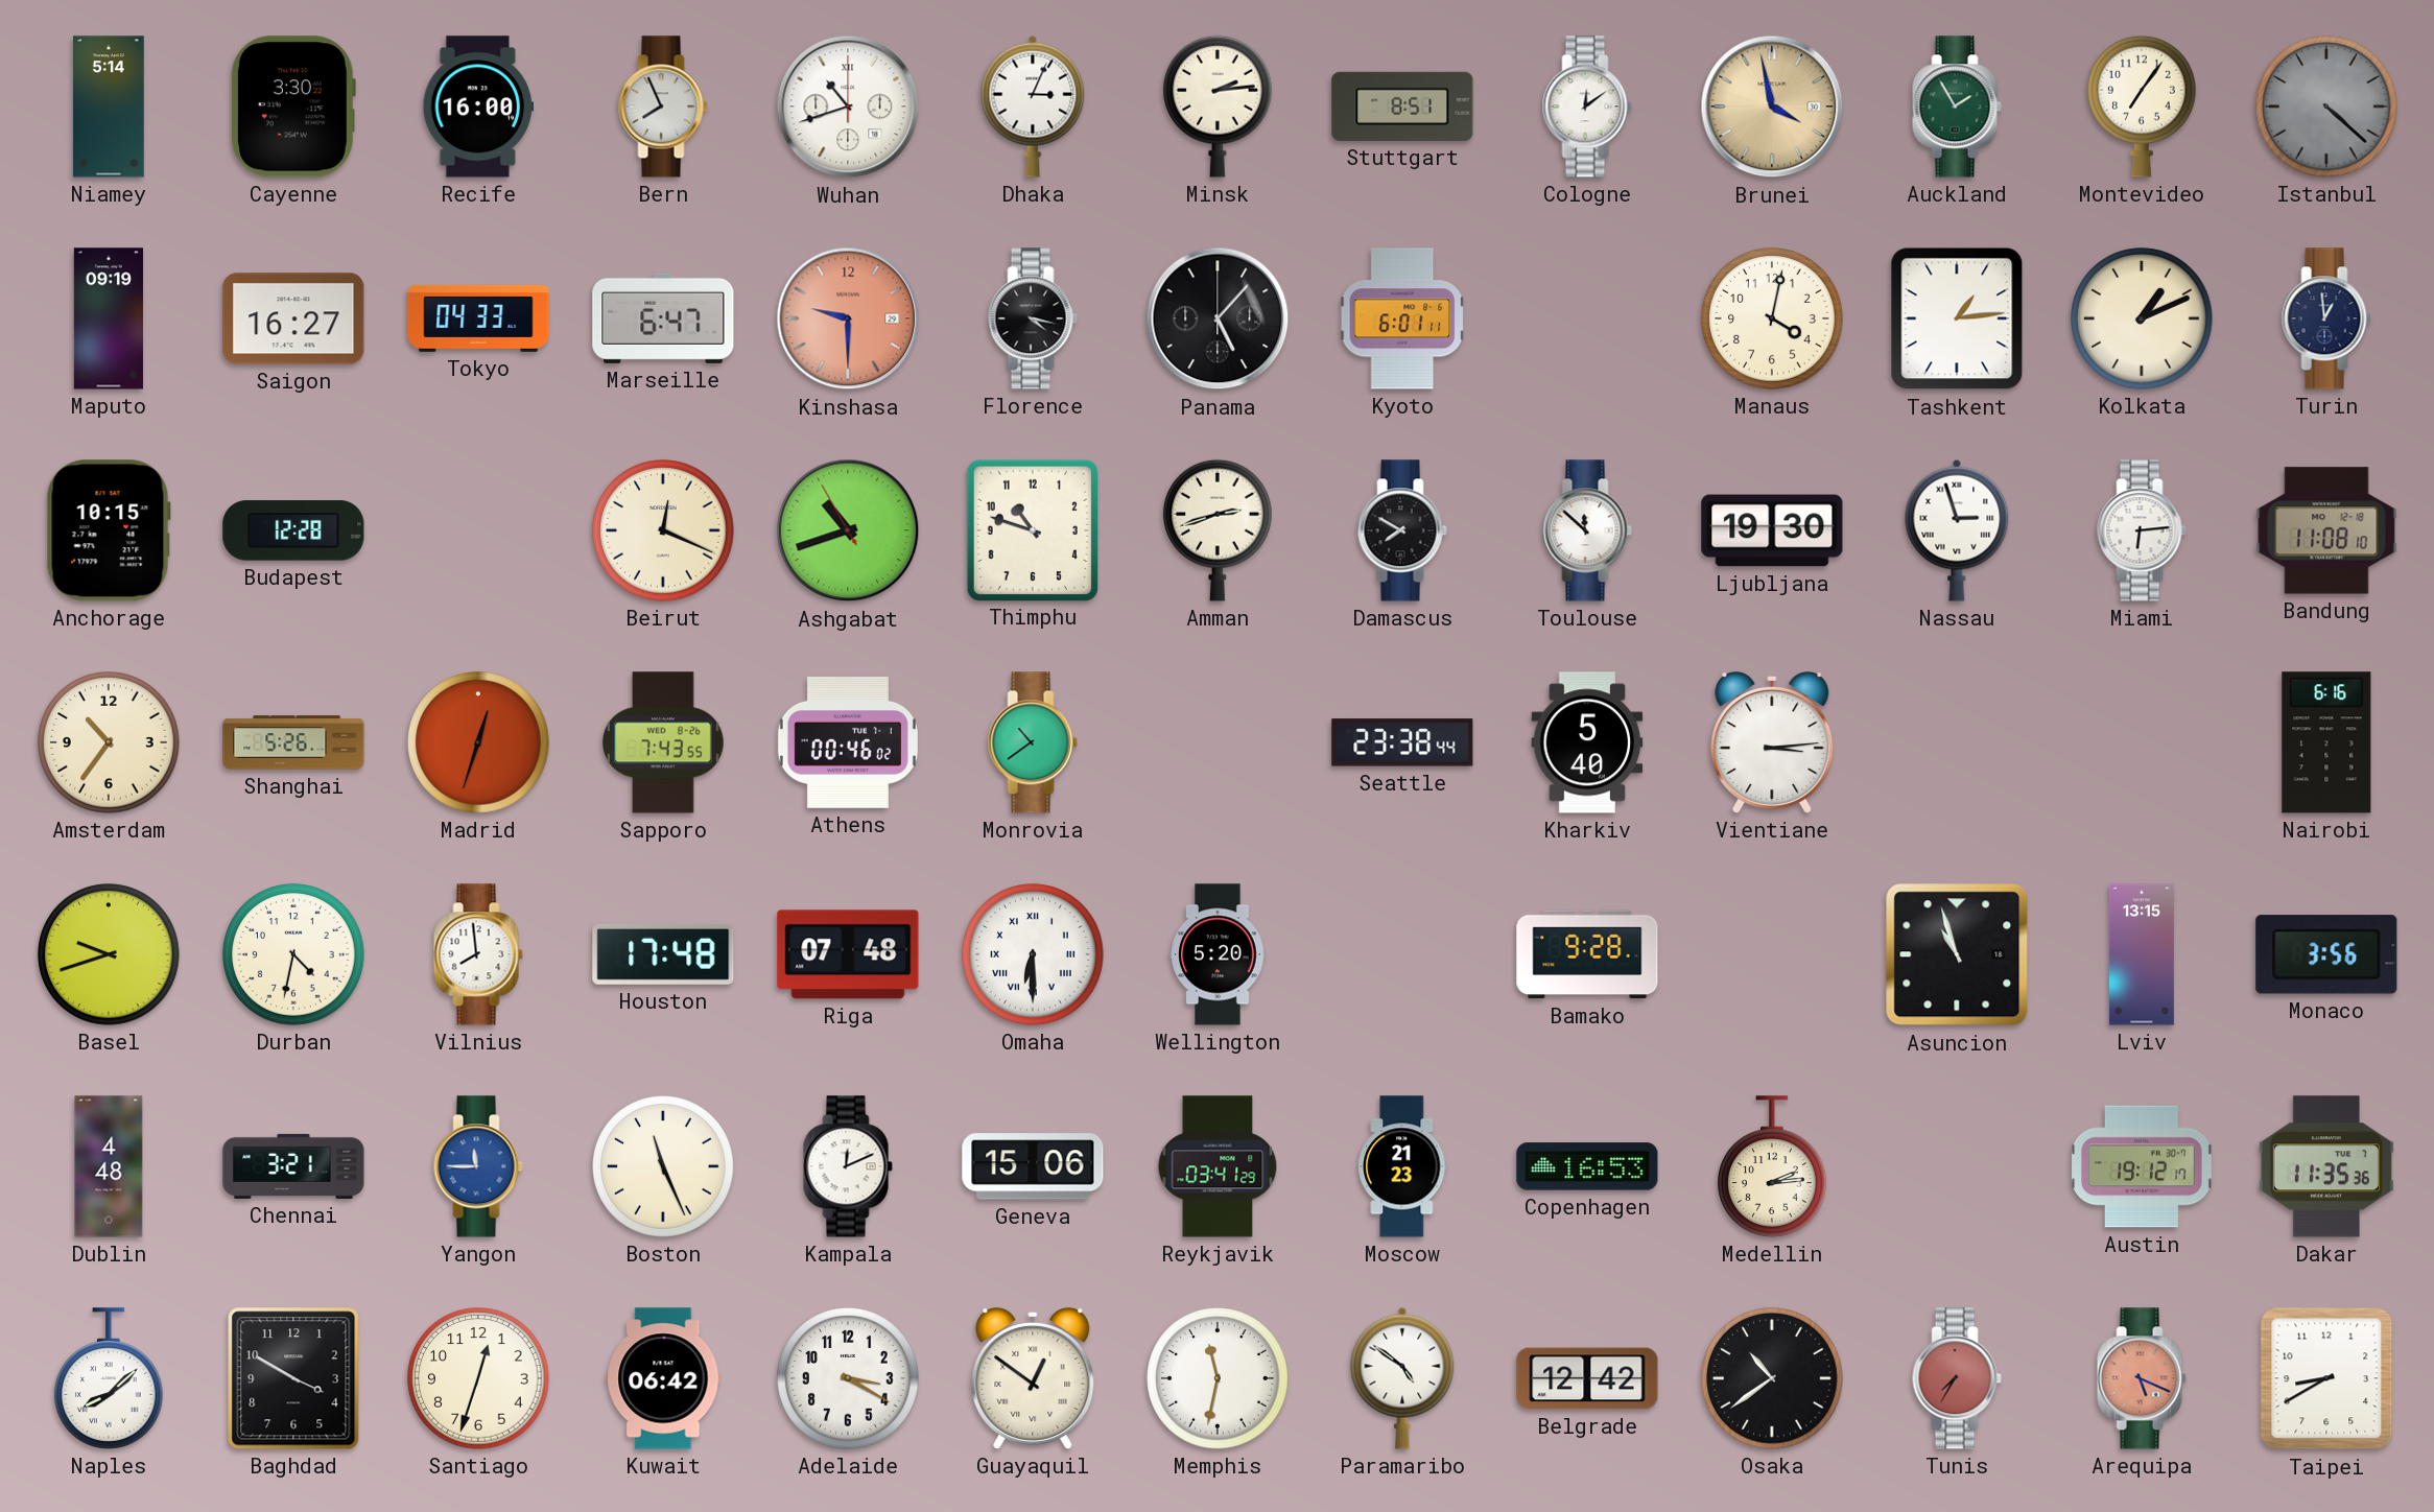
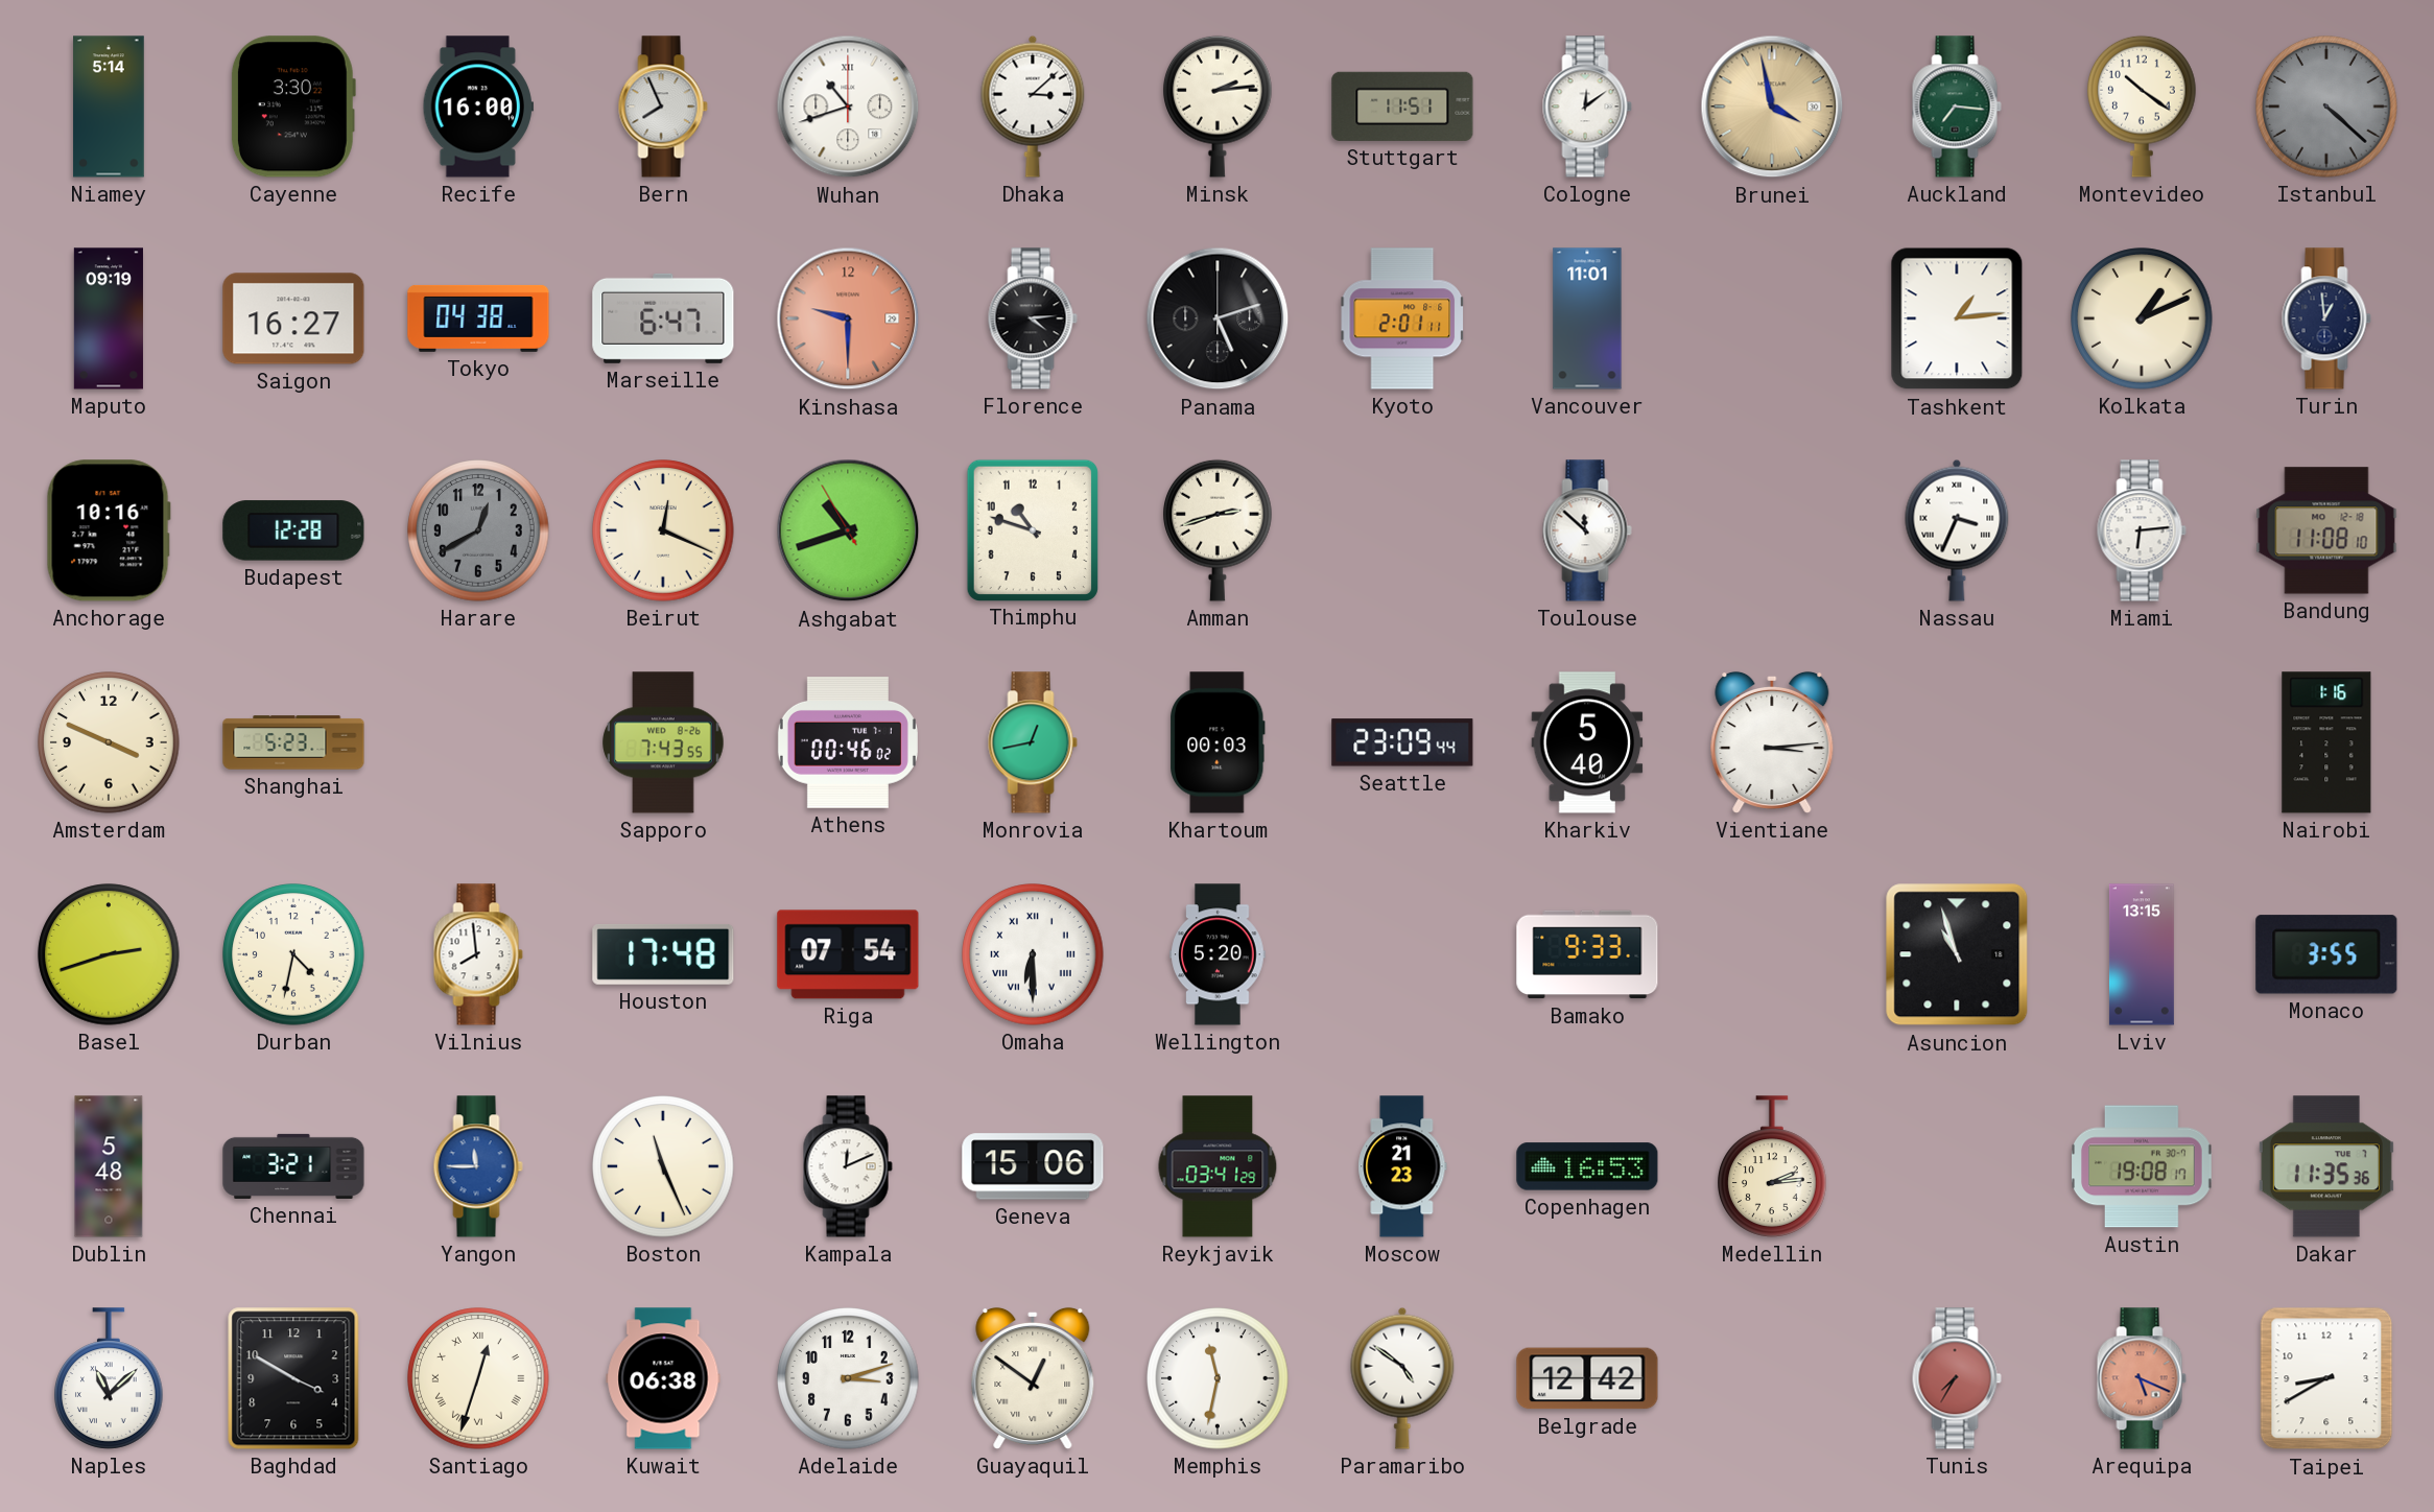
Dhaka: 3:04 -> 3:08 (1033, 107)
Stuttgart: 8:51 -> 11:51 (1402, 107)
Auckland: 1:55 -> 7:16 (1957, 107)
Montevideo: 7:06 -> 10:21 (2143, 107)
Tokyo: 04:33 -> 04:38 (478, 318)
Florence: 4:17 -> 4:14 (1033, 318)
Panama: 5:07 -> 5:12 (1218, 318)
Kyoto: 6:01 -> 2:01 (1402, 318)
Vancouver: none -> 11:01 (1587, 318)
Manaus: 4:02 -> none (1772, 318)
Anchorage: 10:15 -> 10:16 (109, 530)
Harare: none -> 12:40 (478, 530)
Damascus: 7:50 -> none (1402, 530)
Ljubljana: 19:30 -> none (1772, 530)
Nassau: 2:57 -> 3:34 (1957, 530)
Amsterdam: 10:36 -> 3:49 (109, 742)
Shanghai: 5:26 -> 5:23 (293, 742)
Madrid: 12:33 -> none (478, 742)
Monrovia: 10:39 -> 12:43 (1033, 742)
Khartoum: none -> 00:03 (1219, 742)
Seattle: 23:38 -> 23:09 (1402, 742)
Nairobi: 6:16 -> 1:16 (2326, 742)
Basel: 9:42 -> 2:42 (109, 954)
Riga: 07:48 -> 07:54 (848, 954)
Bamako: 9:28 -> 9:33 (1587, 954)
Monaco: 3:56 -> 3:55 (2326, 954)
Dublin: 4:48 -> 5:48 (109, 1166)
Austin: 19:12 -> 19:08 (2143, 1166)
Naples: 8:08 -> 11:08 (110, 1378)
Santiago numerals: Arabic -> Roman (478, 1378)
Kuwait: 06:42 -> 06:38 (663, 1378)
Adelaide: 3:20 -> 3:12 (848, 1378)
Osaka: 10:39 -> none (1772, 1378)
